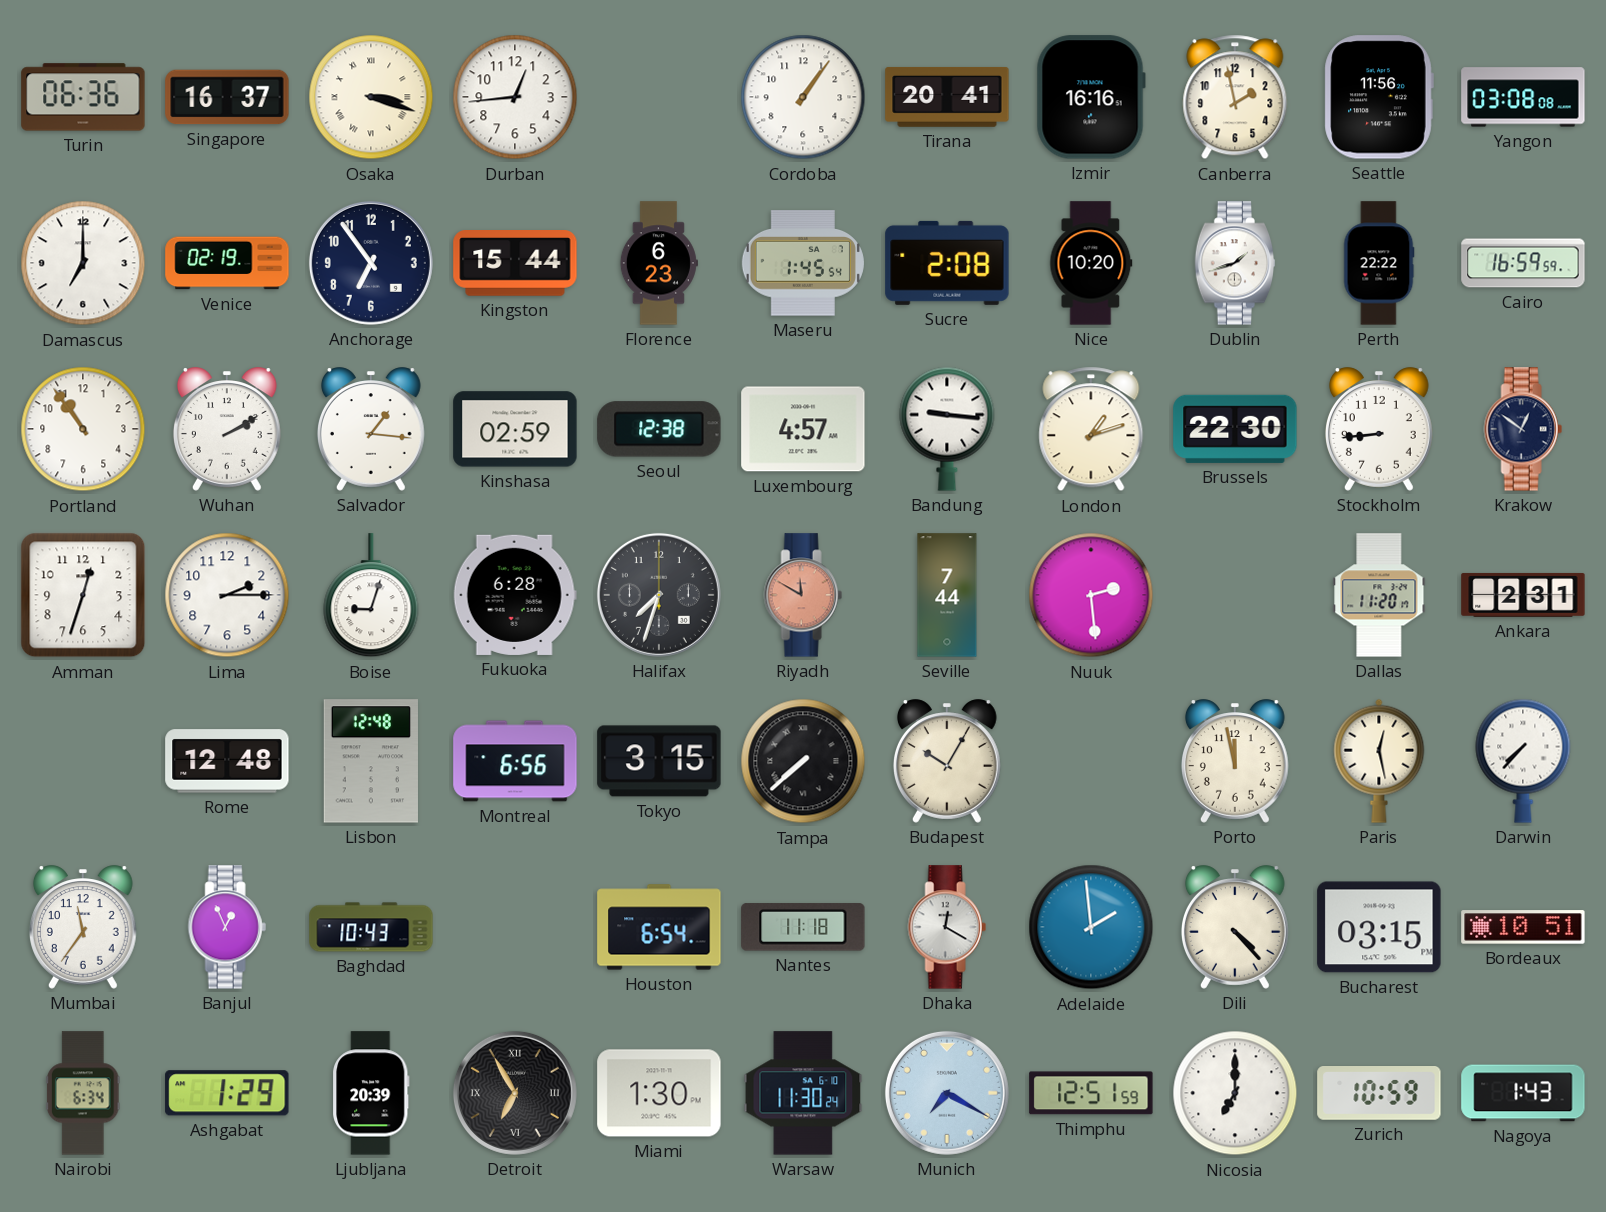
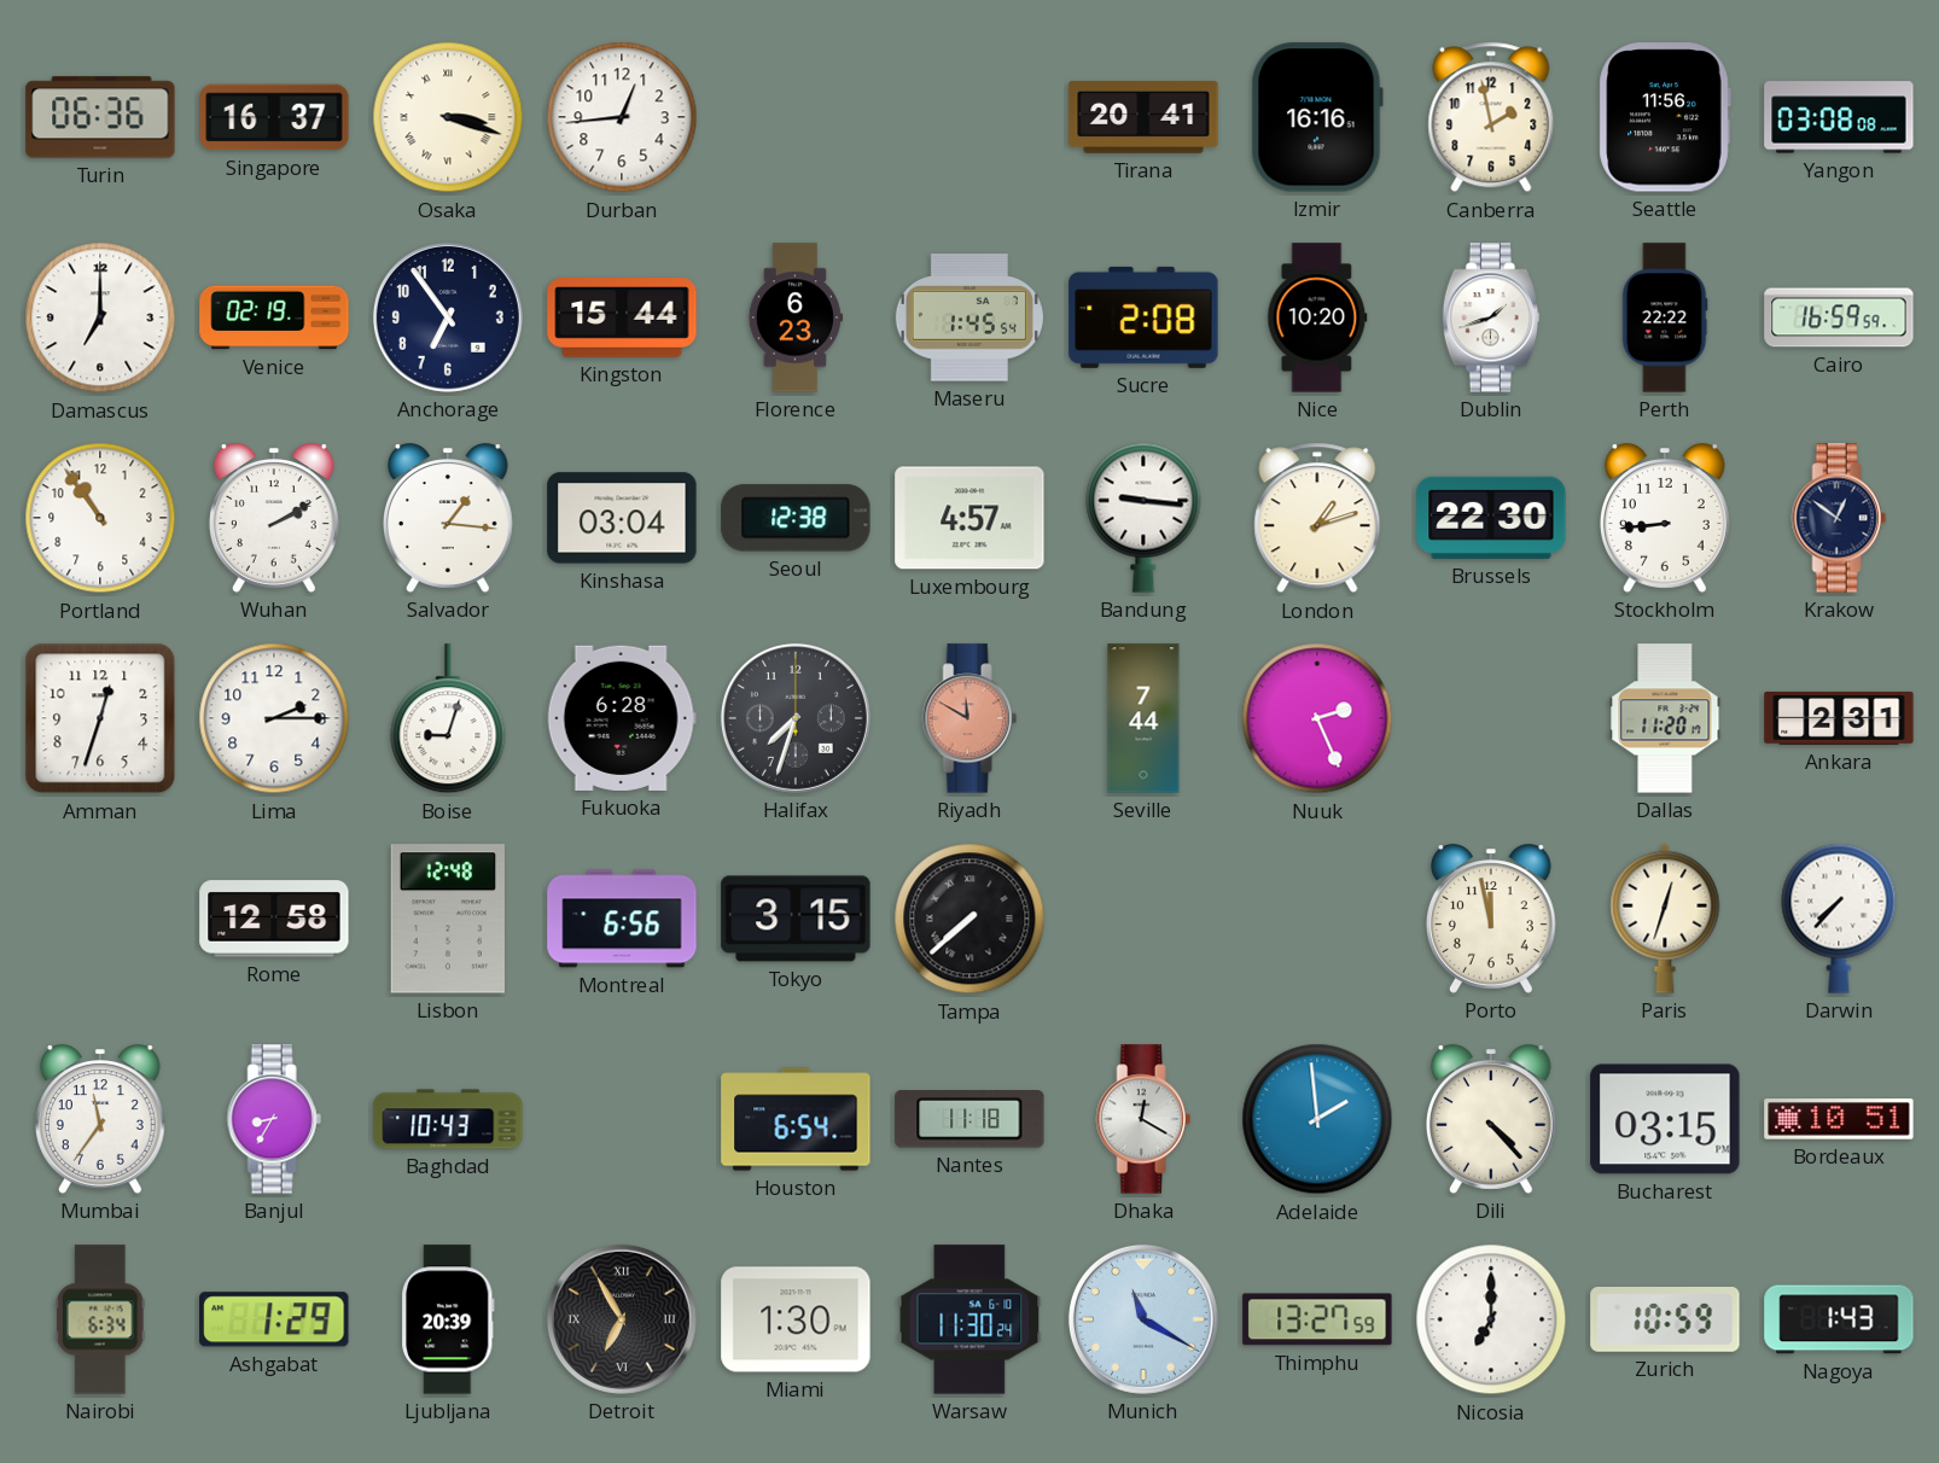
Cordoba: 1:06 -> none (803, 97)
Kinshasa: 02:59 -> 03:04 (622, 518)
Nuuk: 2:29 -> 2:26 (1317, 718)
Rome: 12:48 -> 12:58 (274, 919)
Budapest: 10:05 -> none (947, 761)
Paris: 12:28 -> 12:33 (1665, 919)
Banjul: 12:56 -> 8:35 (274, 1119)
Munich: 7:20 -> 11:20 (1143, 1319)
Thimphu: 12:51 -> 13:27 (1317, 1319)
